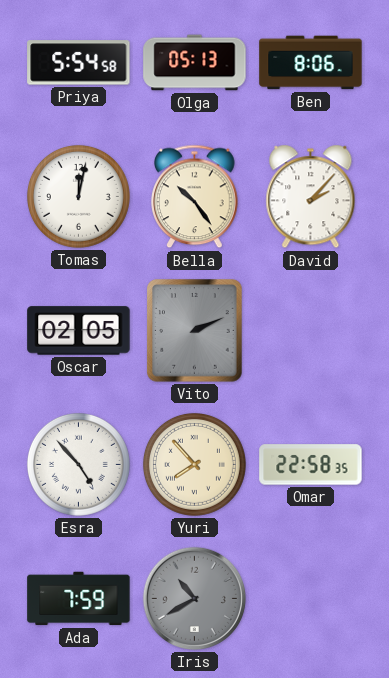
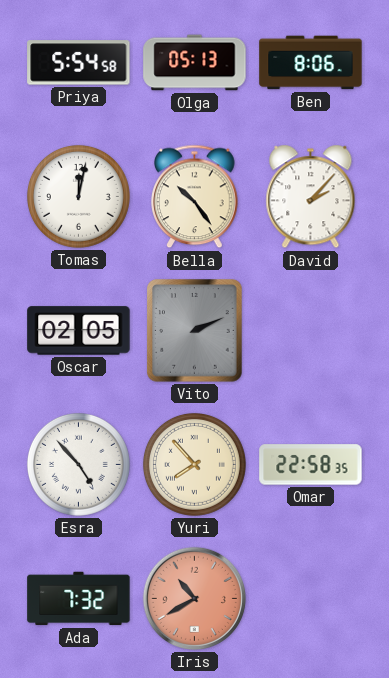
Ada: 7:59 -> 7:32 (79, 599)
Iris dial: grey -> salmon (194, 598)
